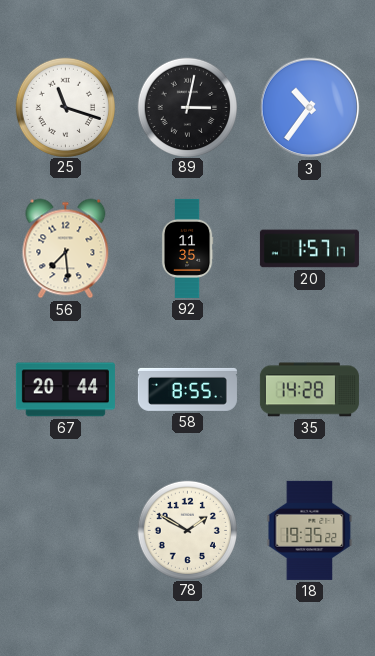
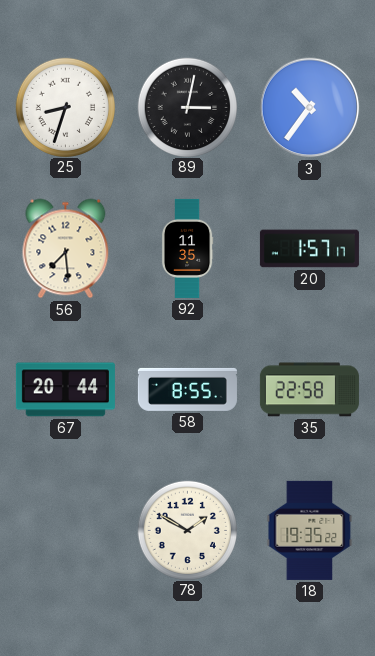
25: 11:18 -> 8:33 (65, 107)
35: 14:28 -> 22:58 (309, 390)
